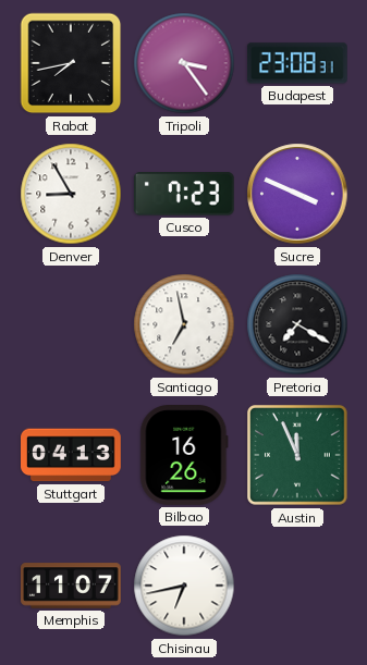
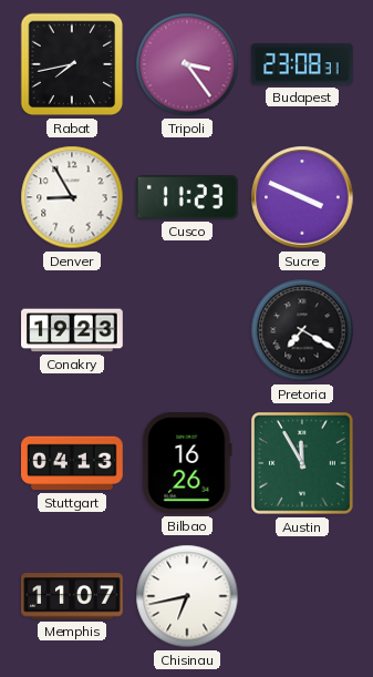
Cusco: 7:23 -> 11:23 (187, 197)
Conakry: none -> 19:23 (72, 330)
Santiago: 6:58 -> none (184, 324)
Austin: 11:56 -> 11:55 (303, 464)
